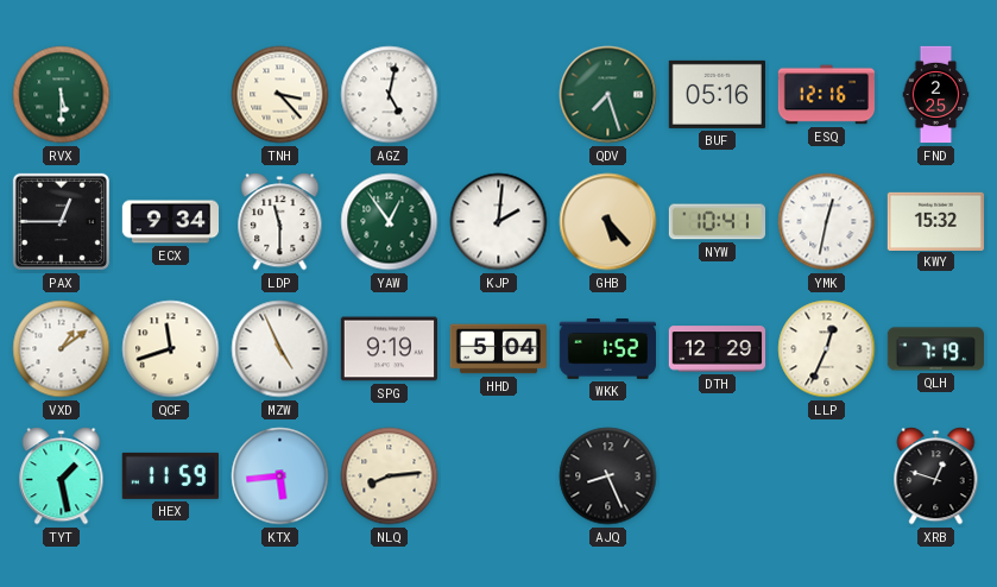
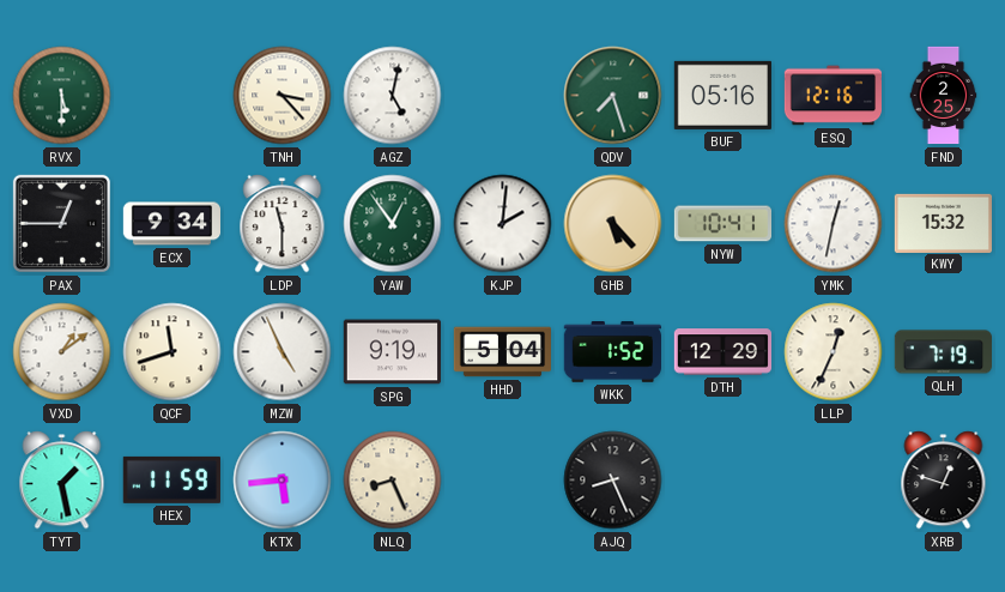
NLQ: 8:14 -> 8:26 (393, 481)
